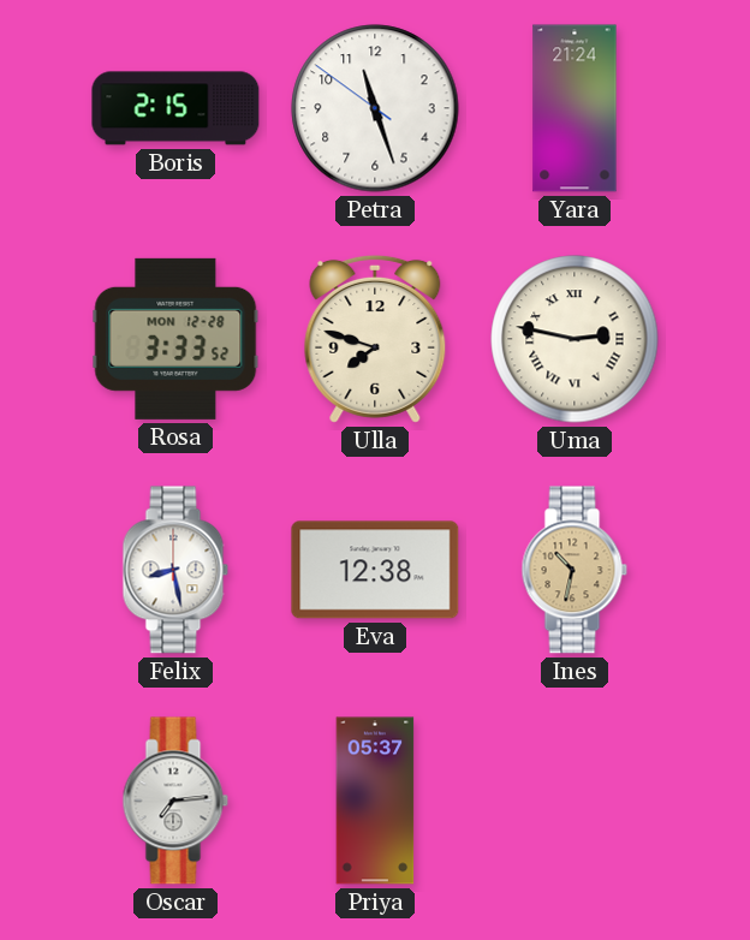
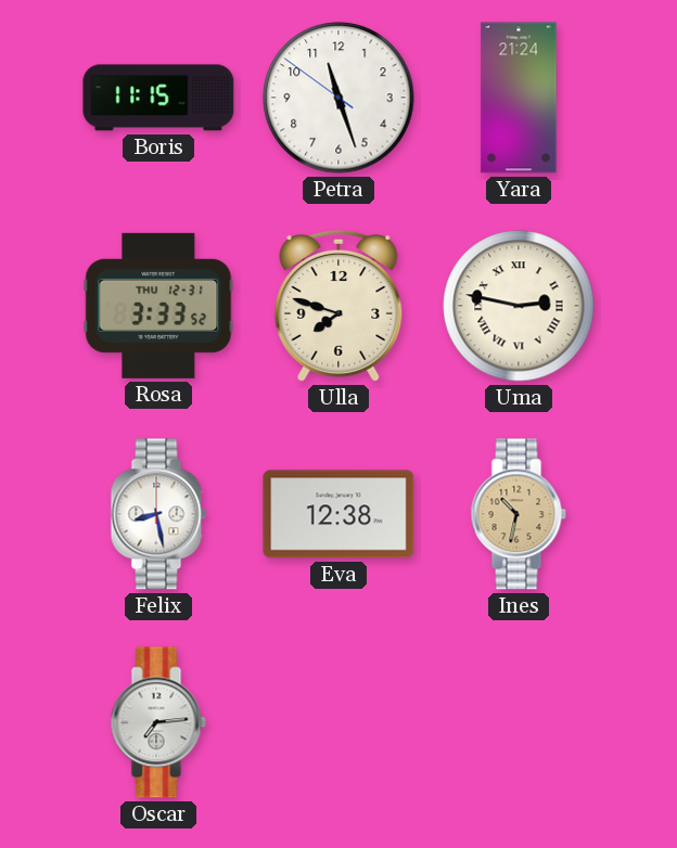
Boris: 2:15 -> 11:15 (158, 98)
Rosa date: MON 12-28 -> THU 12-31 (158, 306)
Priya: 05:37 -> none (375, 801)
